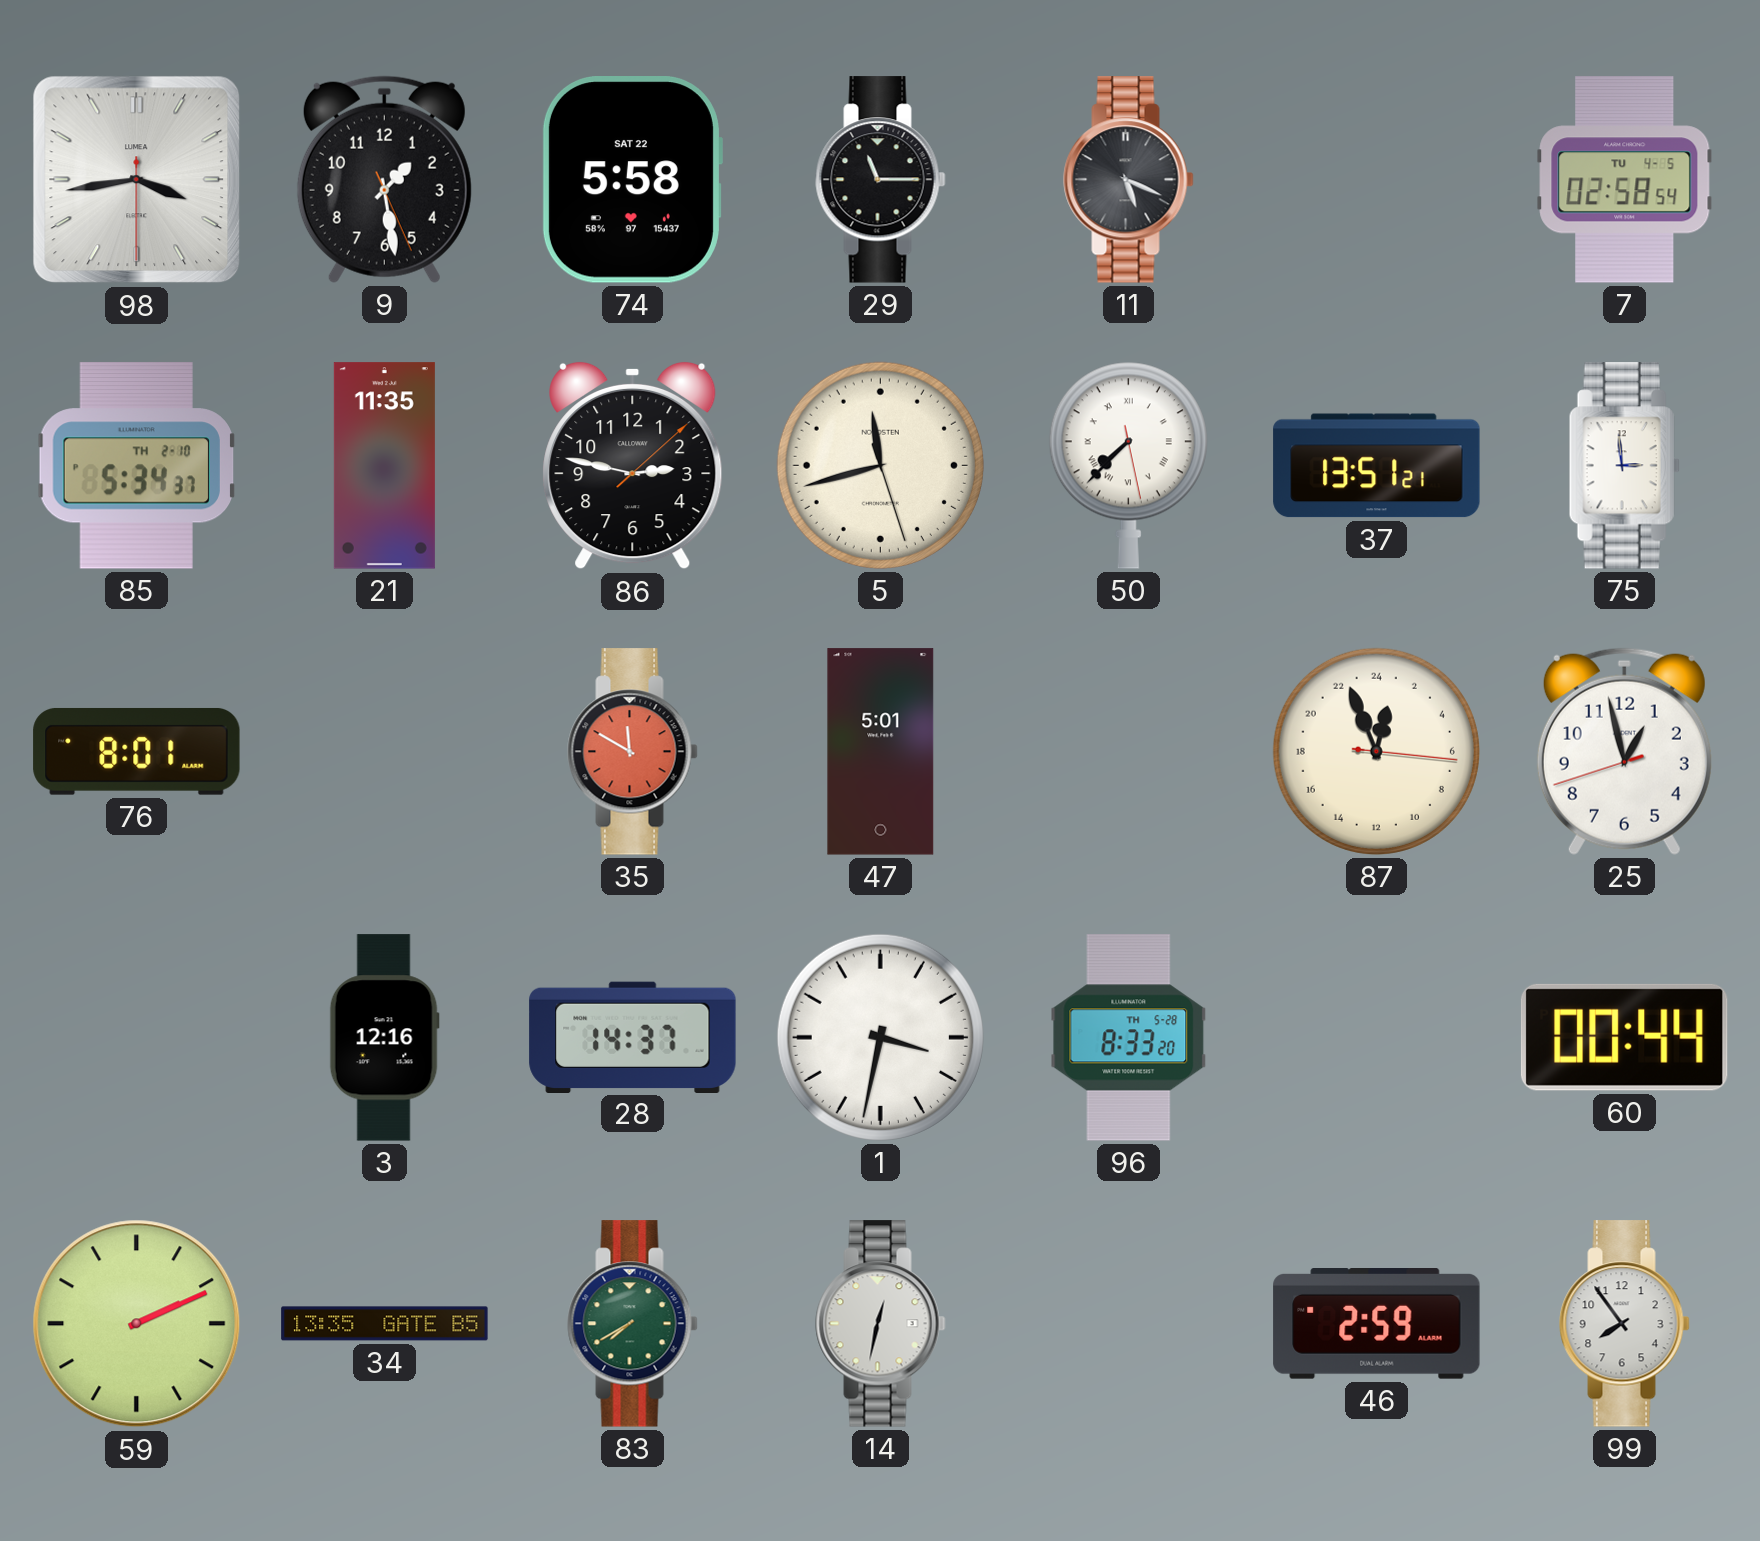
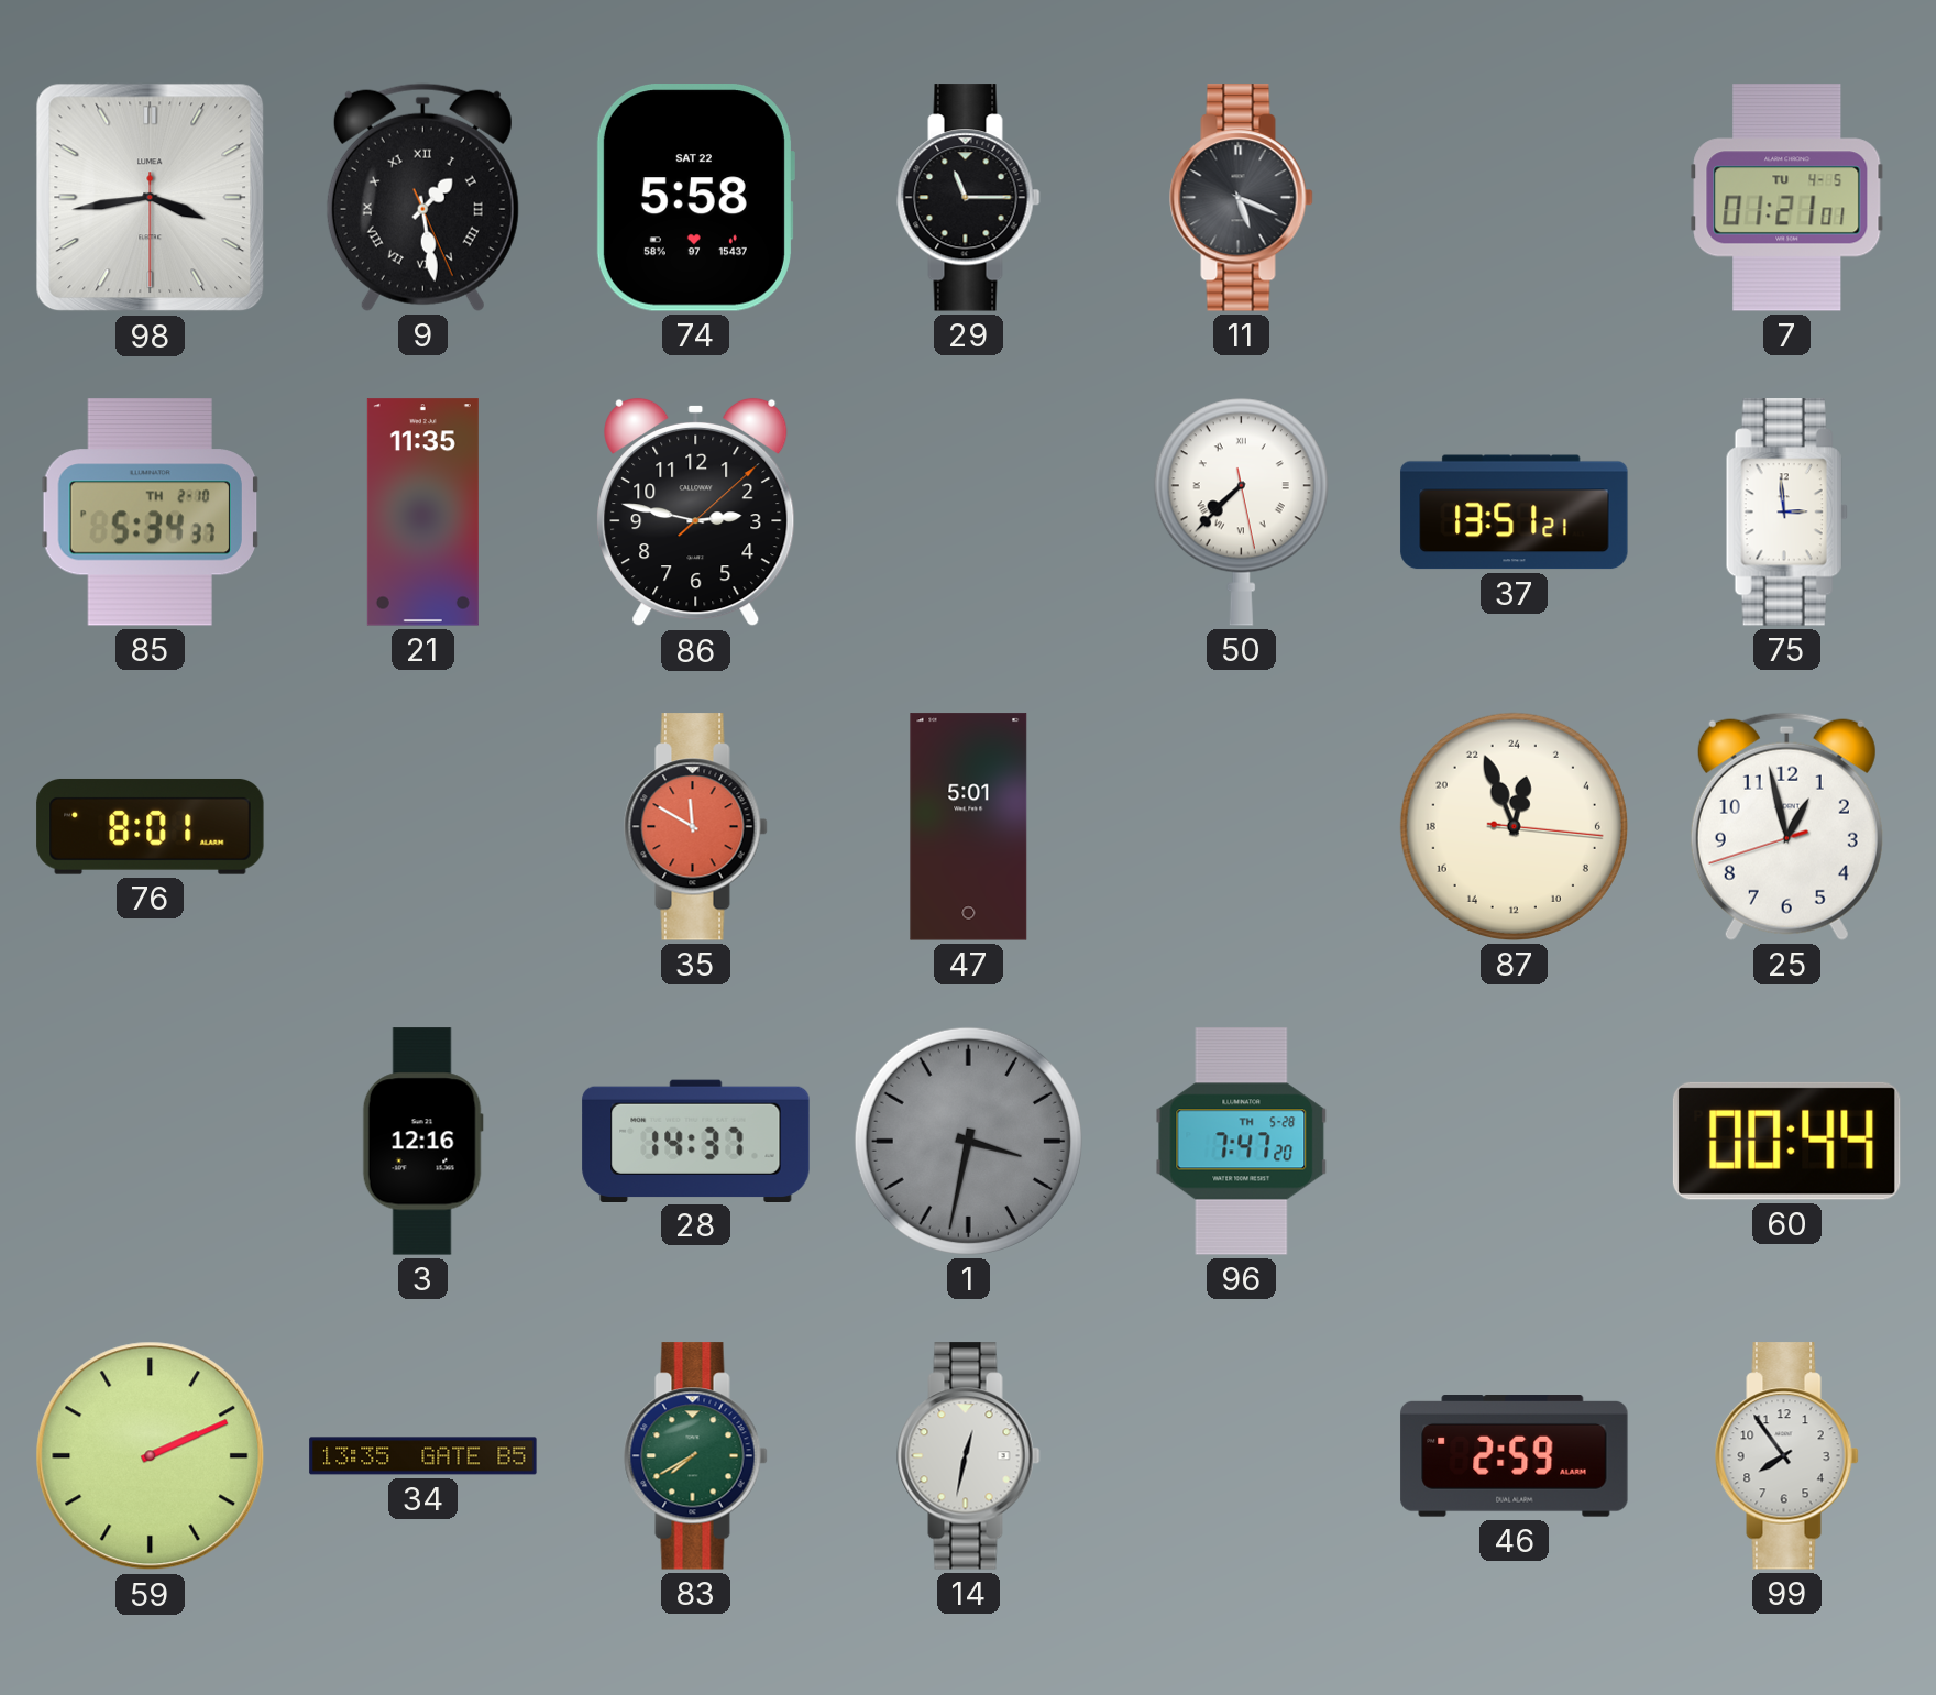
9 numerals: Arabic -> Roman (422, 197)
7: 02:58 -> 01:21 (1788, 198)
5: 11:42 -> none (880, 465)
1 dial: white -> grey (968, 1141)
96: 8:33 -> 7:47 (1242, 1142)
